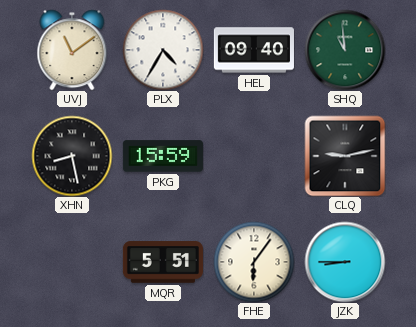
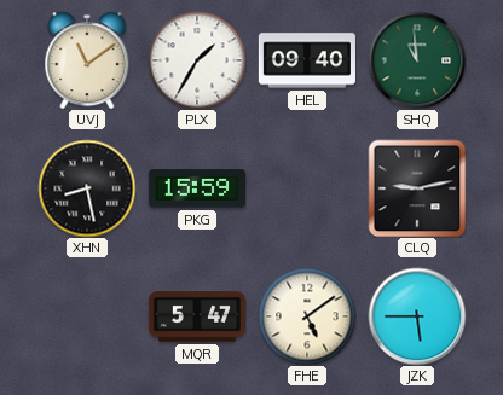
PLX: 4:35 -> 1:35 (197, 60)
MQR: 5:51 -> 5:47 (197, 316)
FHE: 6:06 -> 5:09 (307, 316)
JZK: 8:45 -> 5:45 (417, 316)
